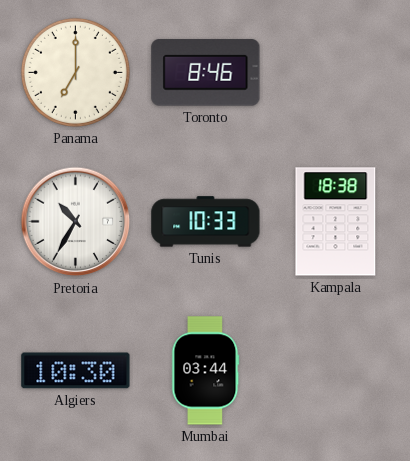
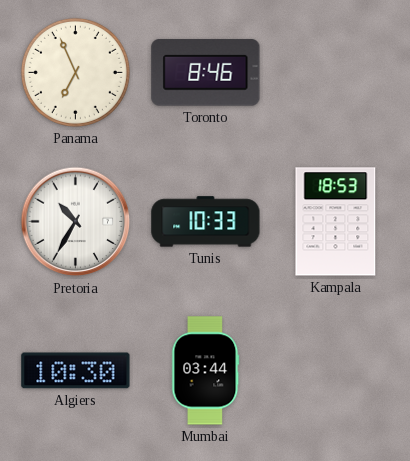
Panama: 7:00 -> 6:56 (75, 72)
Kampala: 18:38 -> 18:53 (336, 222)
